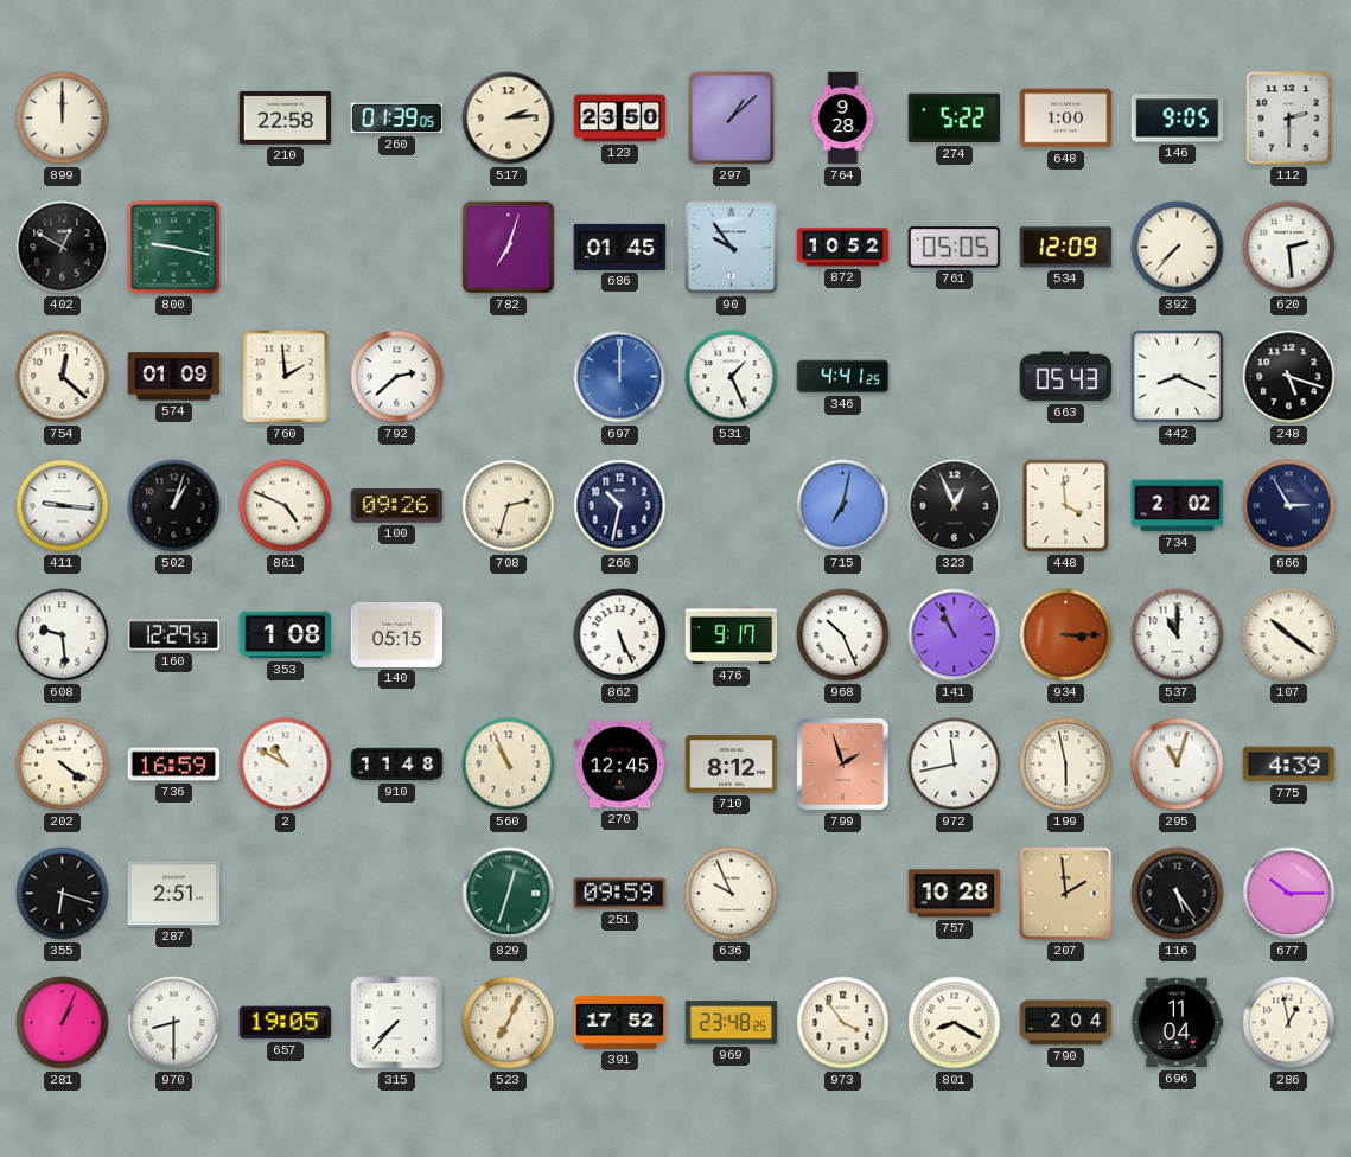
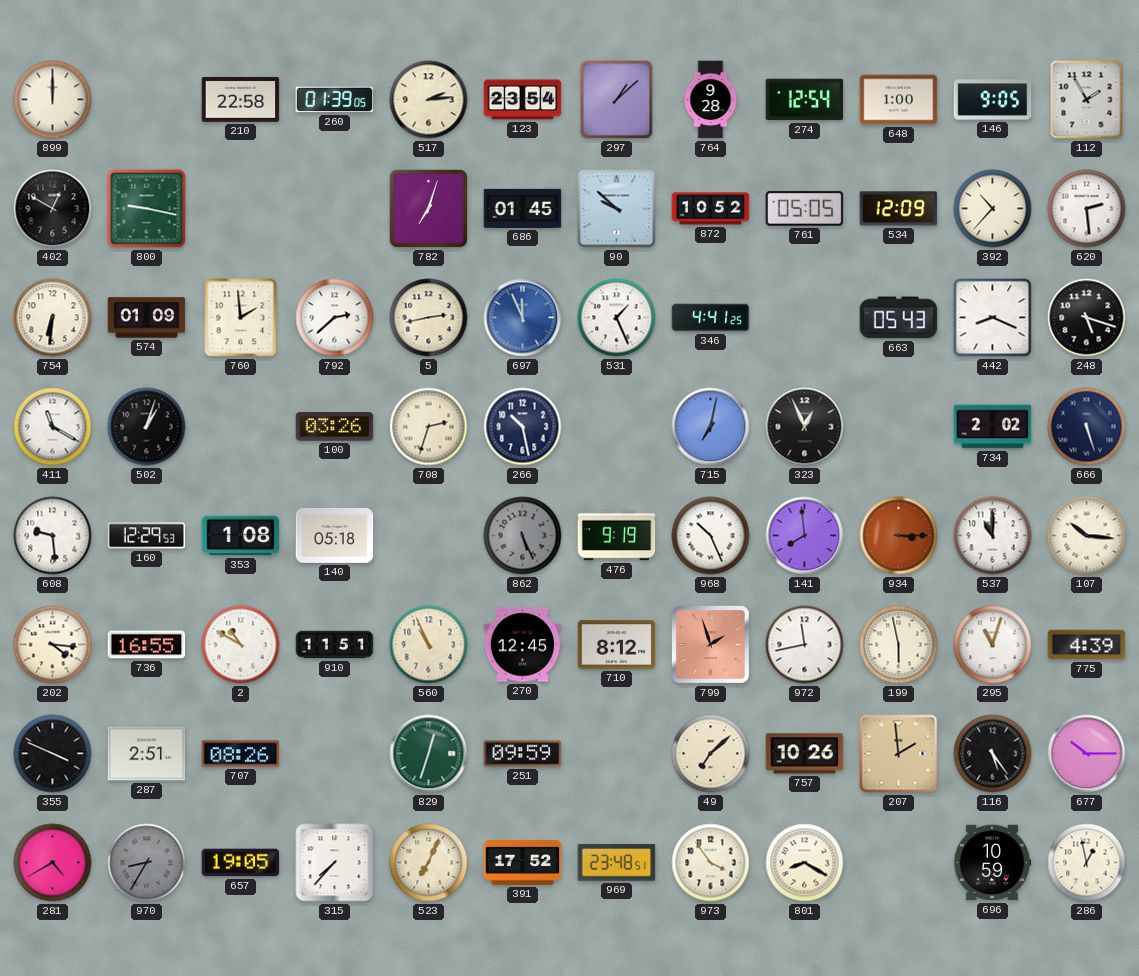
123: 23:50 -> 23:54 (523, 100)
274: 5:22 -> 12:54 (805, 100)
112: 2:30 -> 1:55 (1087, 100)
90: 9:54 -> 9:52 (617, 209)
392: 7:37 -> 10:37 (993, 209)
754: 12:22 -> 6:31 (53, 318)
5: none -> 2:43 (429, 318)
697: 12:00 -> 11:56 (523, 318)
411: 9:16 -> 11:20 (53, 427)
861: 4:49 -> none (286, 506)
100: 09:26 -> 03:26 (335, 427)
266: 10:32 -> 10:28 (523, 427)
448: 3:59 -> none (1066, 506)
666: 2:55 -> 5:27 (1087, 427)
140: 05:15 -> 05:18 (335, 535)
862 dial: white -> grey (523, 536)
476: 9:17 -> 9:19 (617, 536)
141: 10:56 -> 7:59 (805, 536)
107: 10:21 -> 10:16 (1087, 536)
202: 4:21 -> 4:16 (53, 645)
736: 16:59 -> 16:55 (147, 645)
910: 11:48 -> 11:51 (335, 645)
355: 6:18 -> 3:49 (53, 754)
707: none -> 08:26 (241, 754)
636: 9:56 -> none (732, 894)
49: none -> 7:08 (711, 754)
757: 10:28 -> 10:26 (805, 754)
281: 1:04 -> 4:40 (53, 863)
970: 8:30 -> 8:35 (147, 863)
970 dial: white -> grey (147, 863)
969: 23:48:25 -> 23:48:51 (617, 863)
790: 2:04 -> none (1066, 1023)
696: 11:04 -> 10:59 (992, 863)
